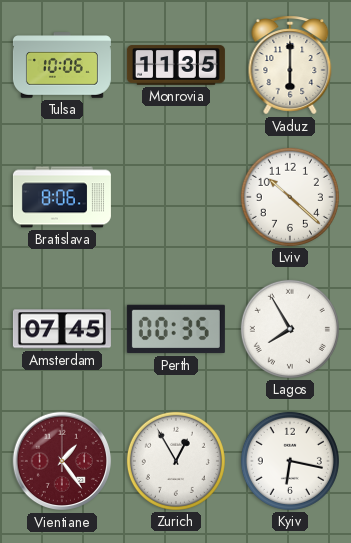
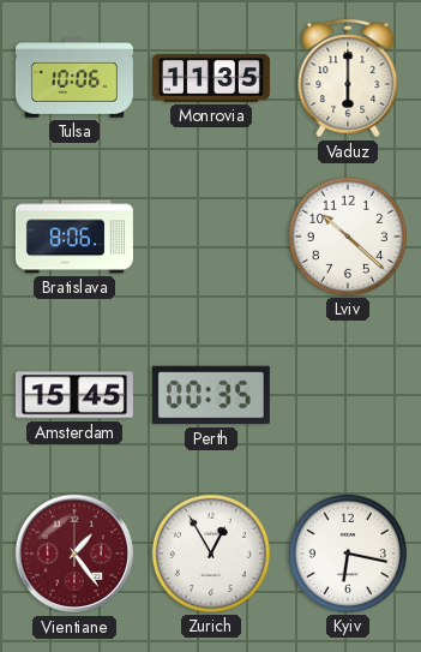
Amsterdam: 07:45 -> 15:45 (74, 395)
Lagos: 7:55 -> none (290, 329)
